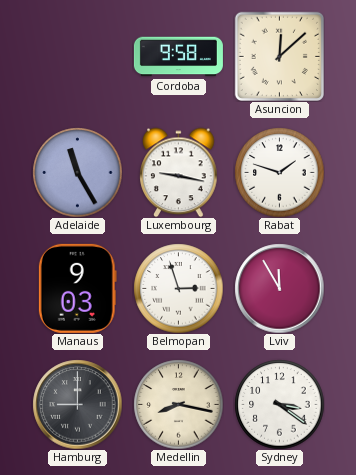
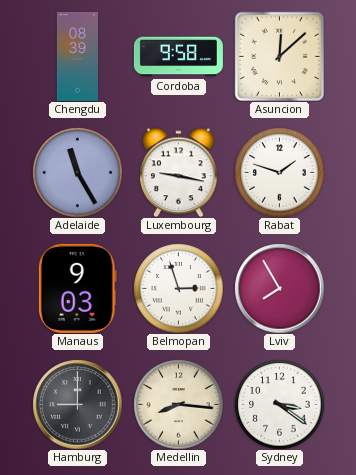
Chengdu: none -> 08:39 (77, 56)
Lviv: 11:55 -> 7:55 (279, 288)
Medellin: 8:17 -> 8:16 (178, 404)
